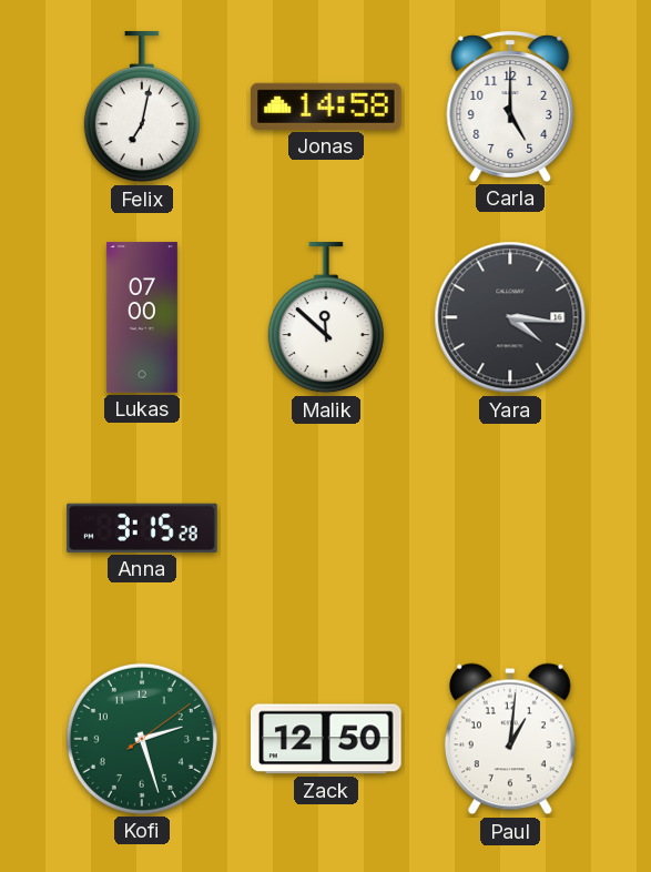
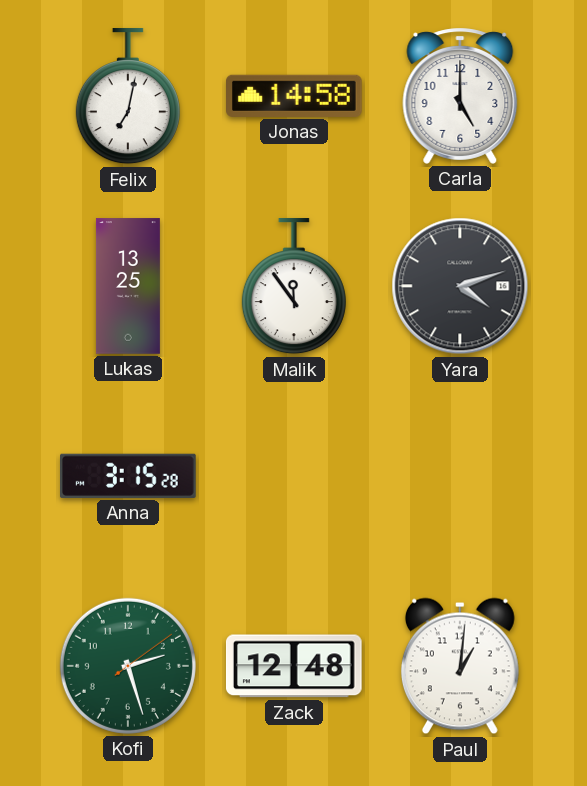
Lukas: 07:00 -> 13:25 (128, 286)
Malik: 11:52 -> 11:54 (294, 287)
Yara: 4:16 -> 4:12 (460, 286)
Zack: 12:50 -> 12:48 (294, 666)
